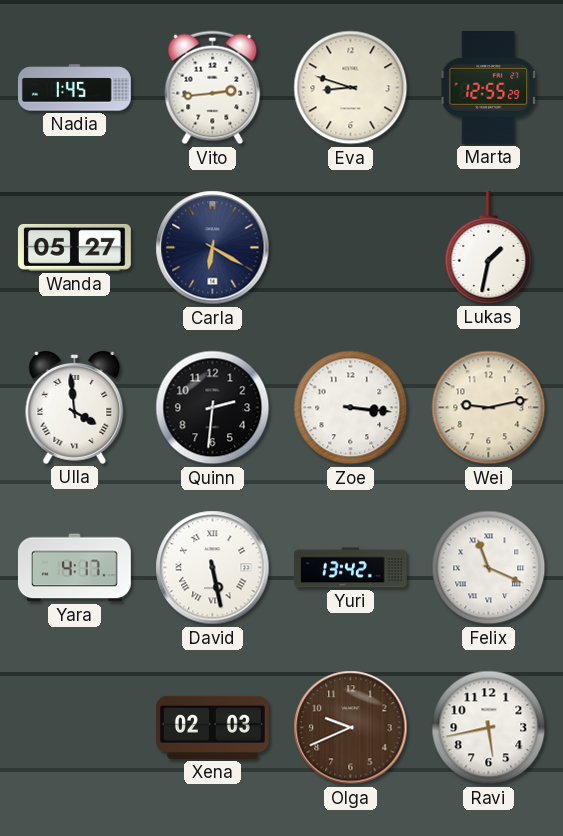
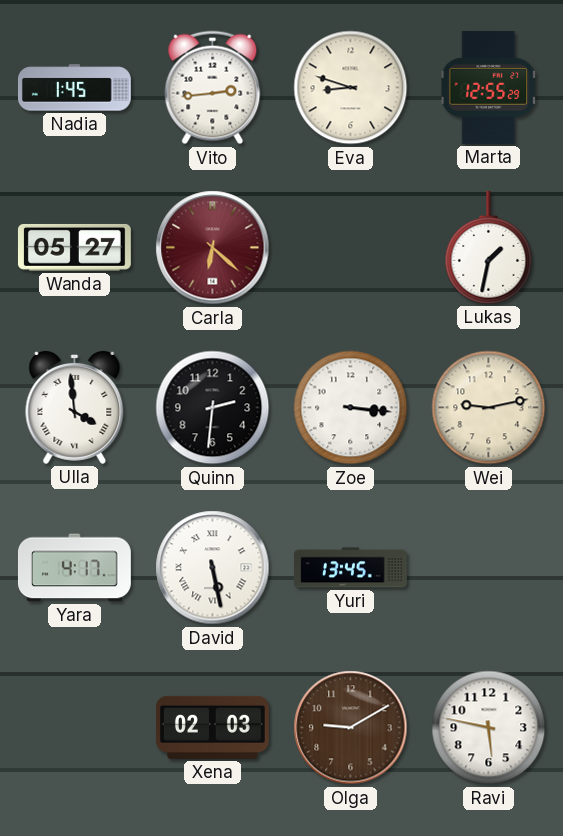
Carla: 6:20 -> 6:22 (213, 248)
Carla dial: navy -> burgundy (213, 248)
Yuri: 13:42 -> 13:45 (350, 568)
Felix: 11:19 -> none (489, 568)
Olga: 9:41 -> 9:10 (351, 728)
Ravi: 5:43 -> 5:47 (489, 728)
